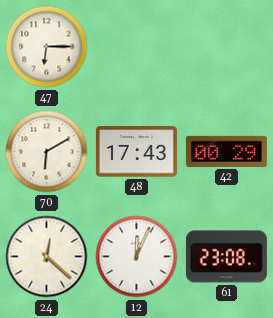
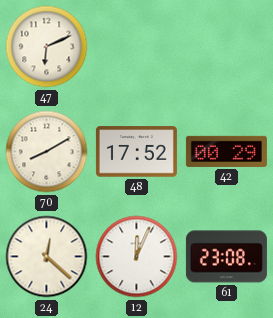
47: 6:15 -> 6:11 (47, 47)
70: 6:10 -> 8:10 (47, 152)
48: 17:43 -> 17:52 (136, 152)
